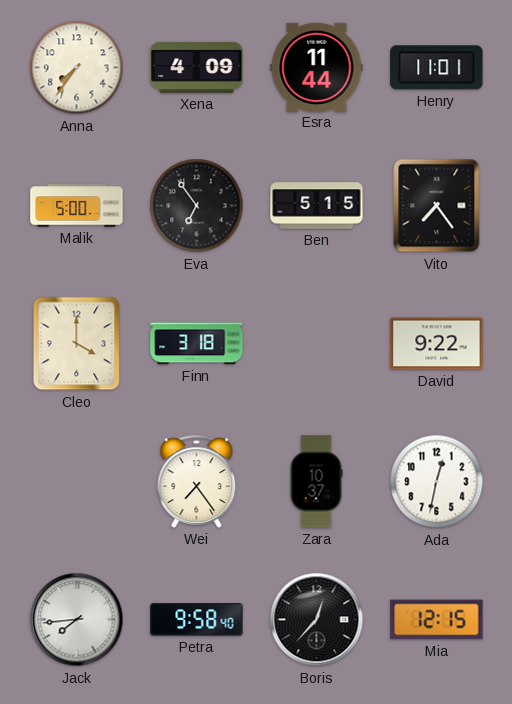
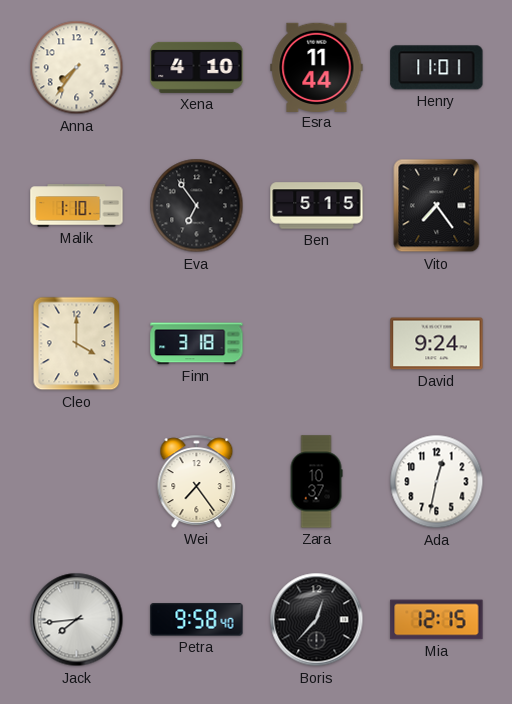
Xena: 4:09 -> 4:10 (197, 67)
Malik: 5:00 -> 1:10 (77, 206)
David: 9:22 -> 9:24 (437, 344)
